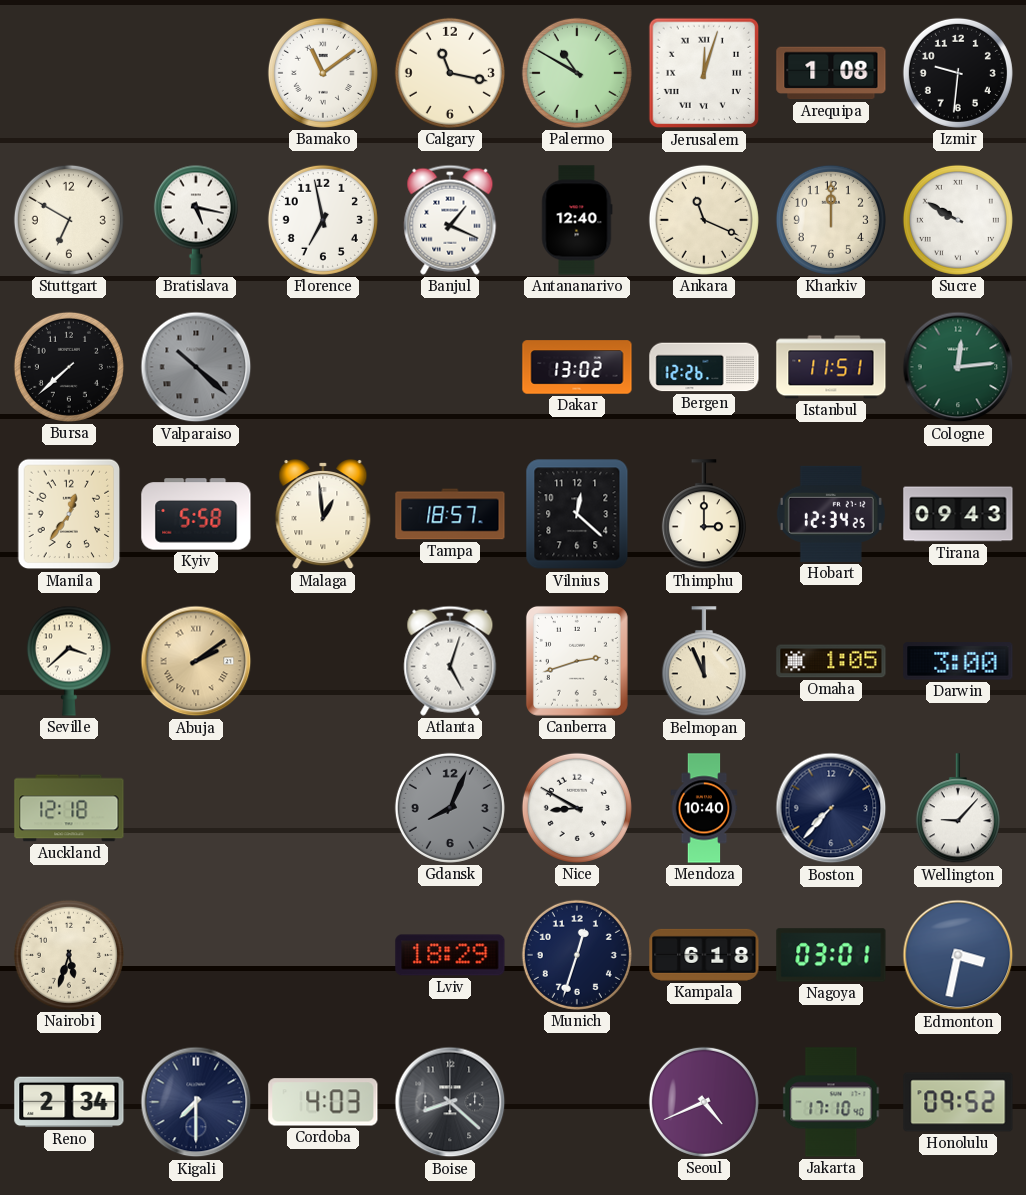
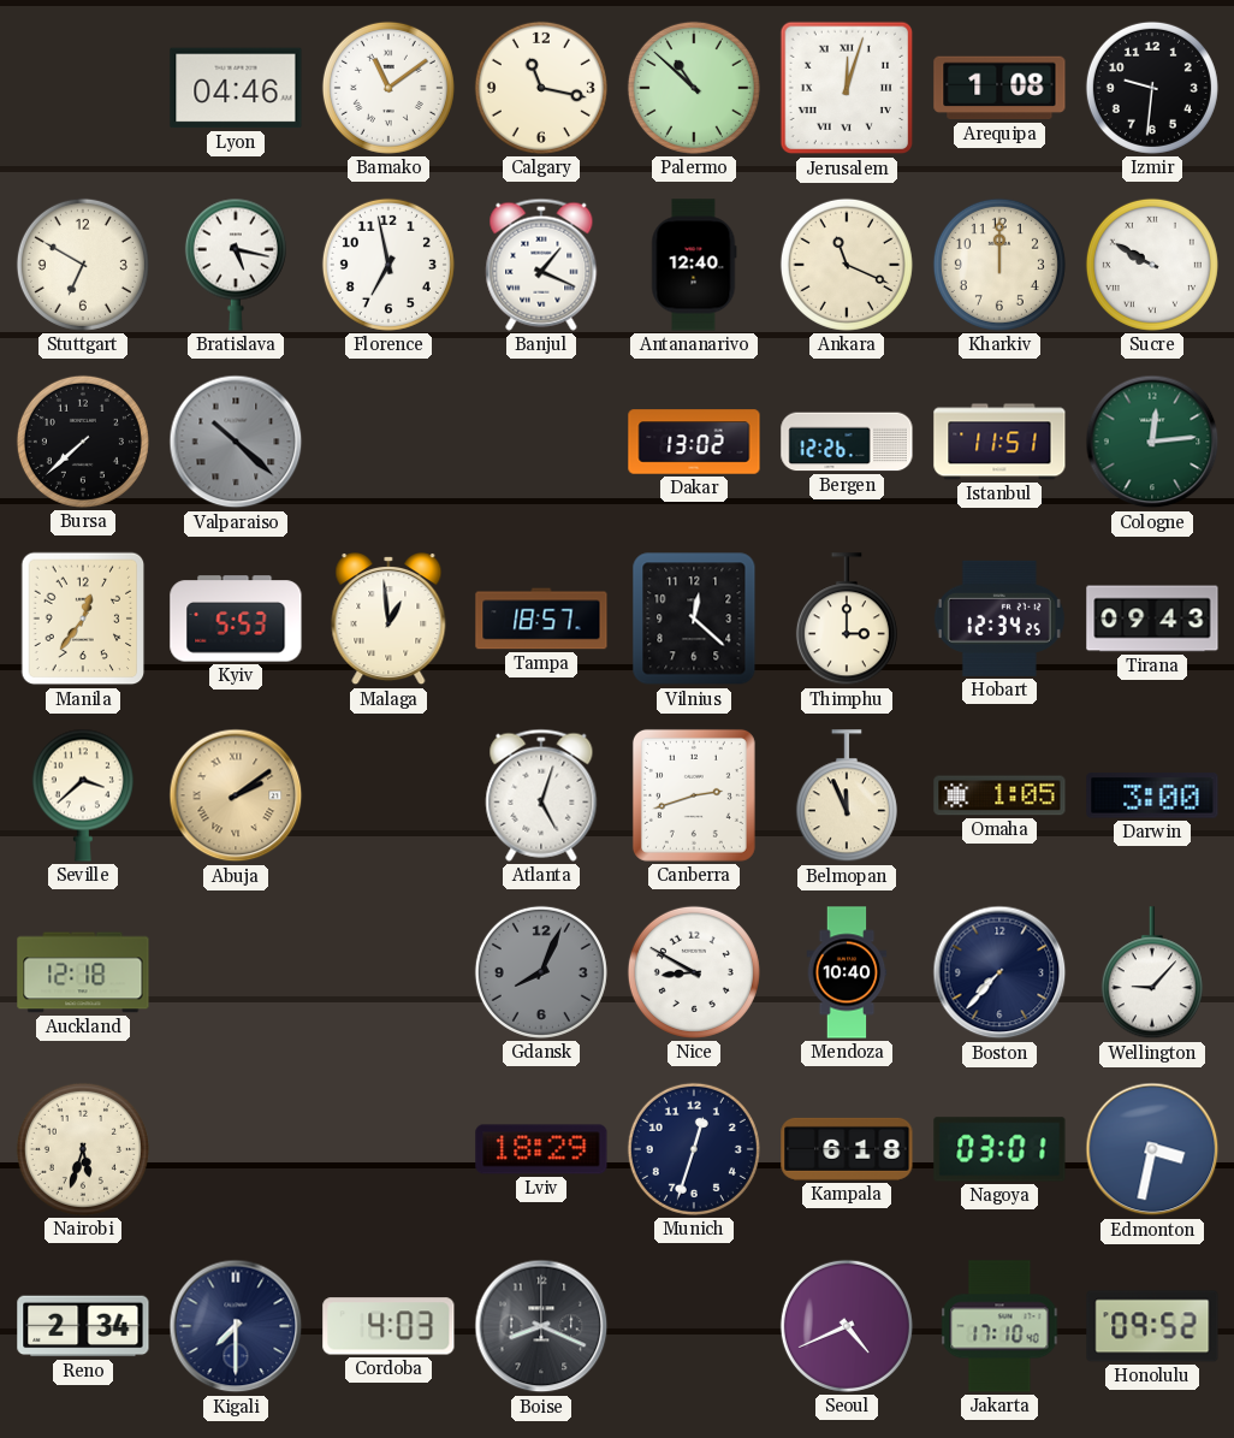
Lyon: none -> 04:46 (236, 88)
Palermo: 10:50 -> 10:52 (694, 88)
Kyiv: 5:58 -> 5:53 (236, 619)
Boise: 8:22 -> 8:19 (541, 1326)
